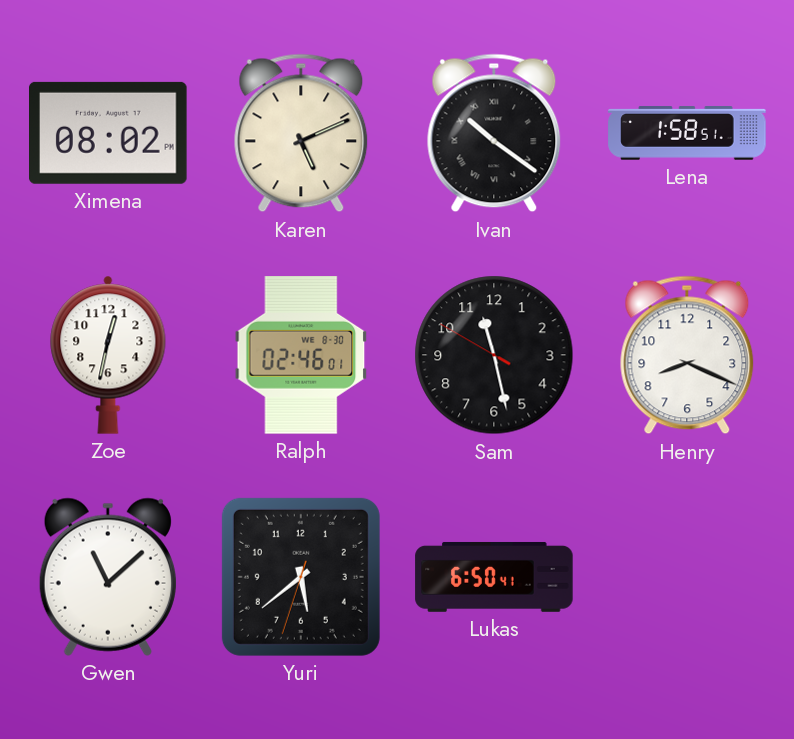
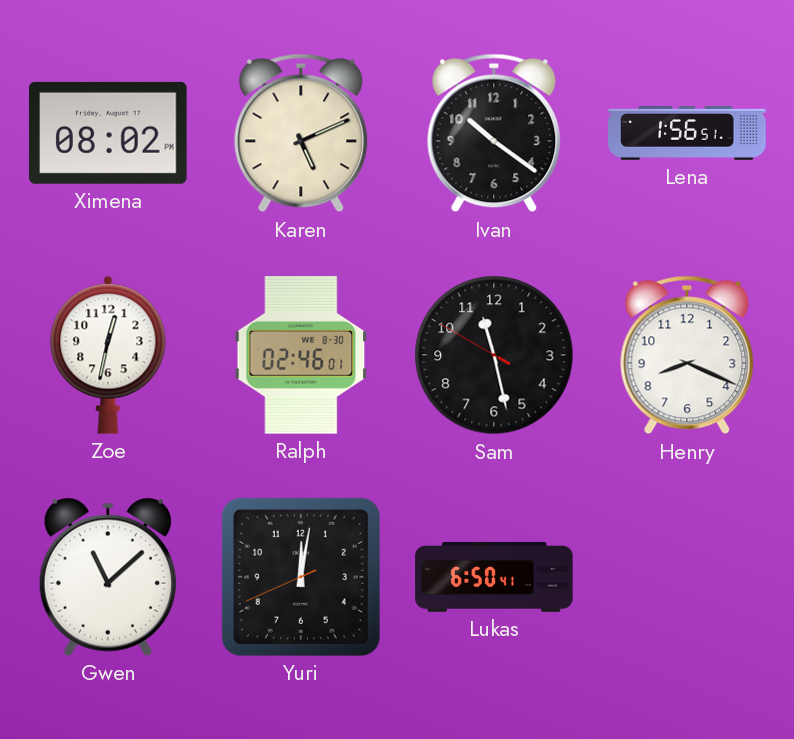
Ivan numerals: Roman -> Arabic (494, 133)
Lena: 1:58 -> 1:56 (687, 133)
Yuri: 5:38 -> 12:01 (301, 577)
